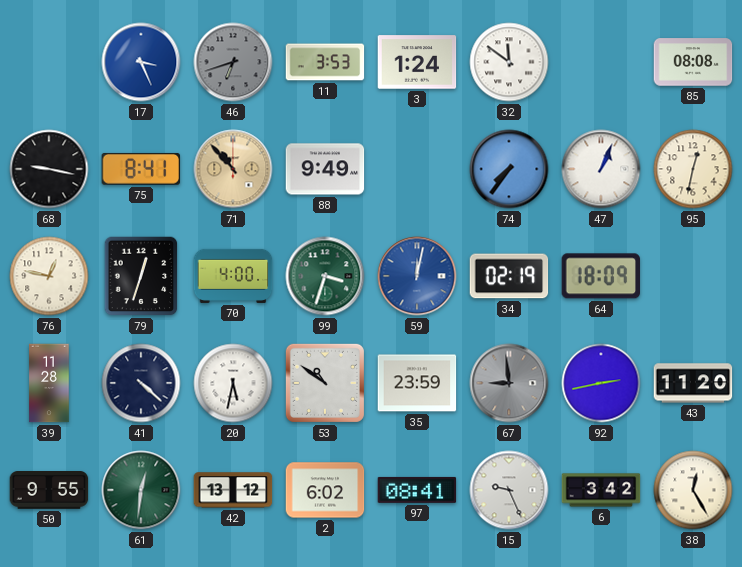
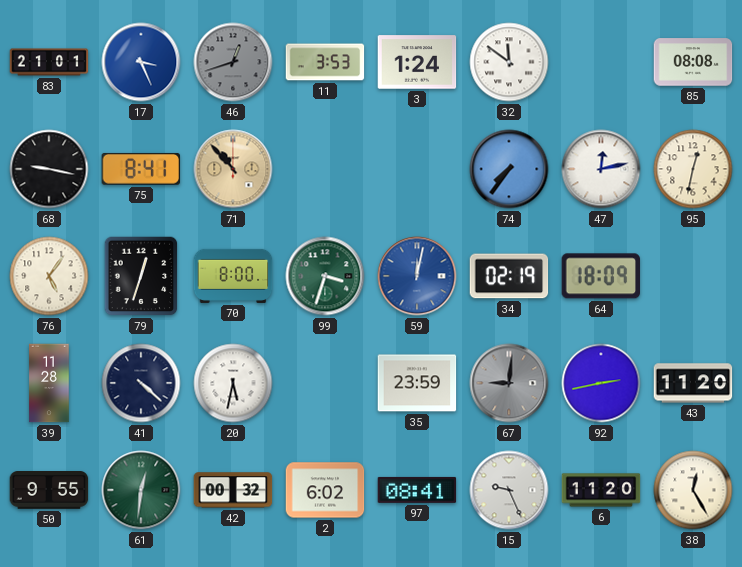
83: none -> 21:01 (49, 62)
46: 6:42 -> 12:42 (233, 62)
88: 9:49 -> none (325, 169)
47: 1:04 -> 12:13 (601, 169)
76: 12:47 -> 5:06 (49, 276)
70: 4:00 -> 8:00 (233, 276)
53: 10:51 -> none (325, 383)
67: 8:59 -> 9:01 (509, 383)
42: 13:12 -> 00:32 (233, 490)
6: 3:42 -> 11:20 (601, 490)
